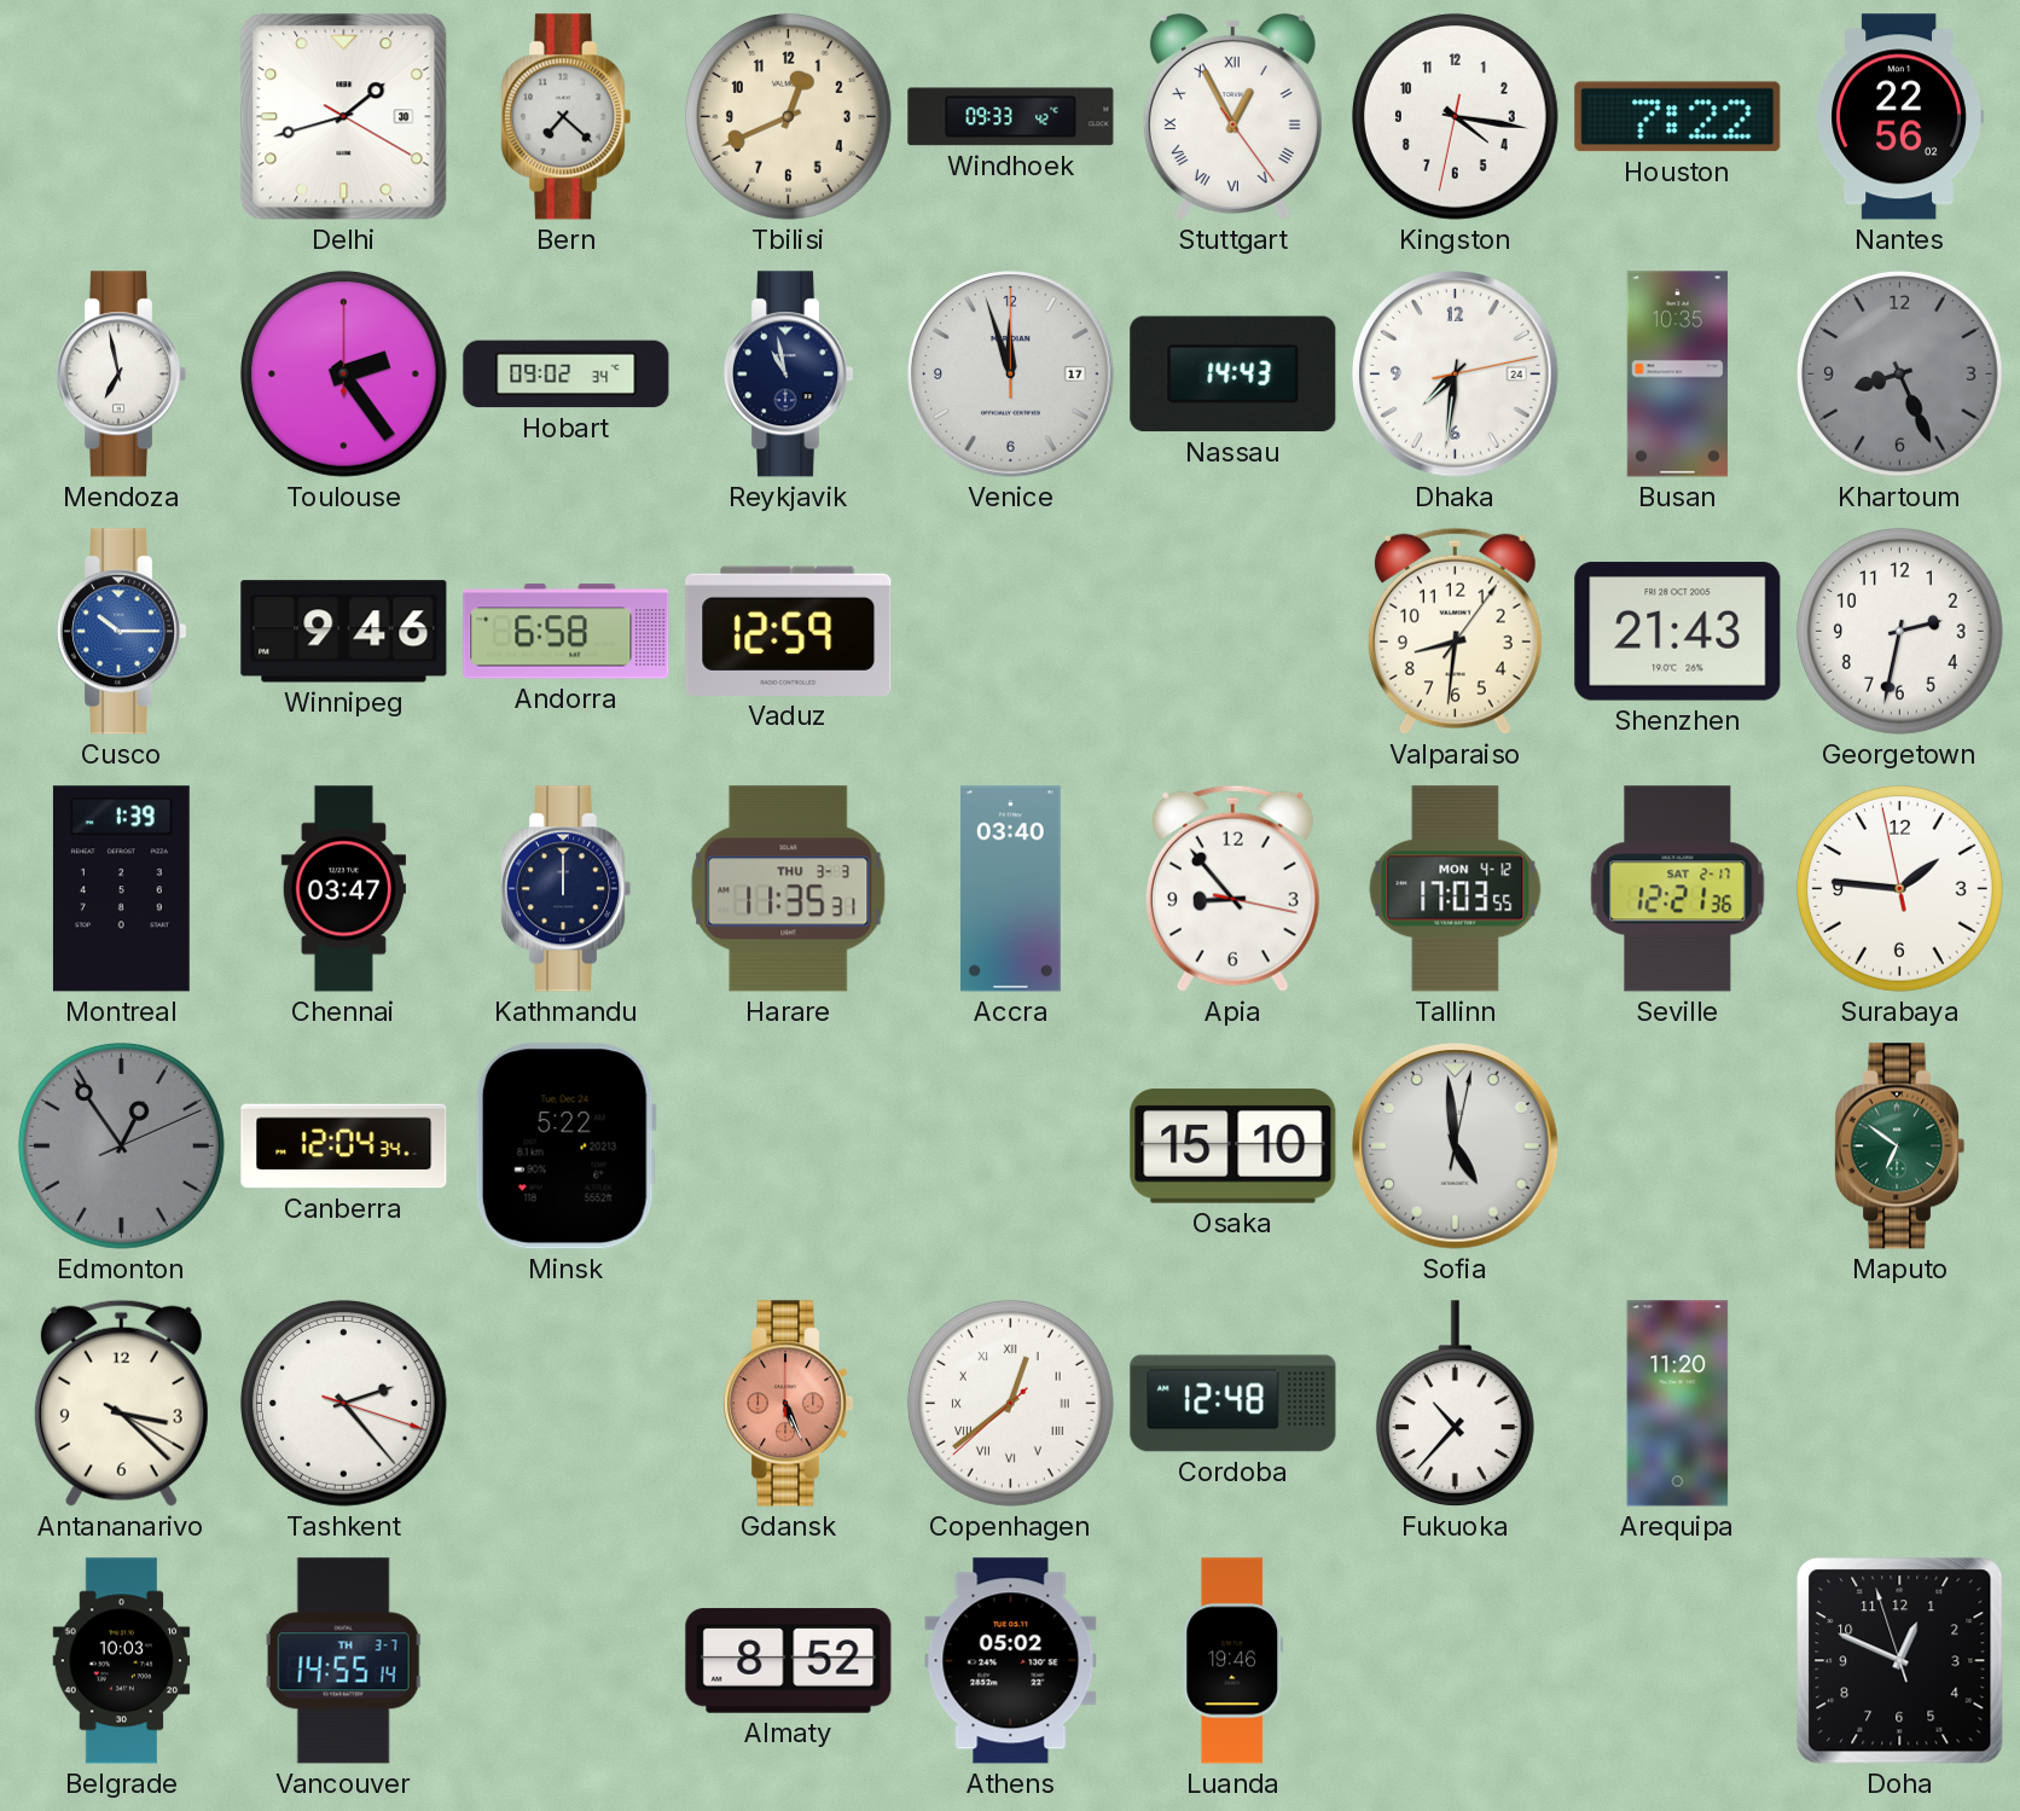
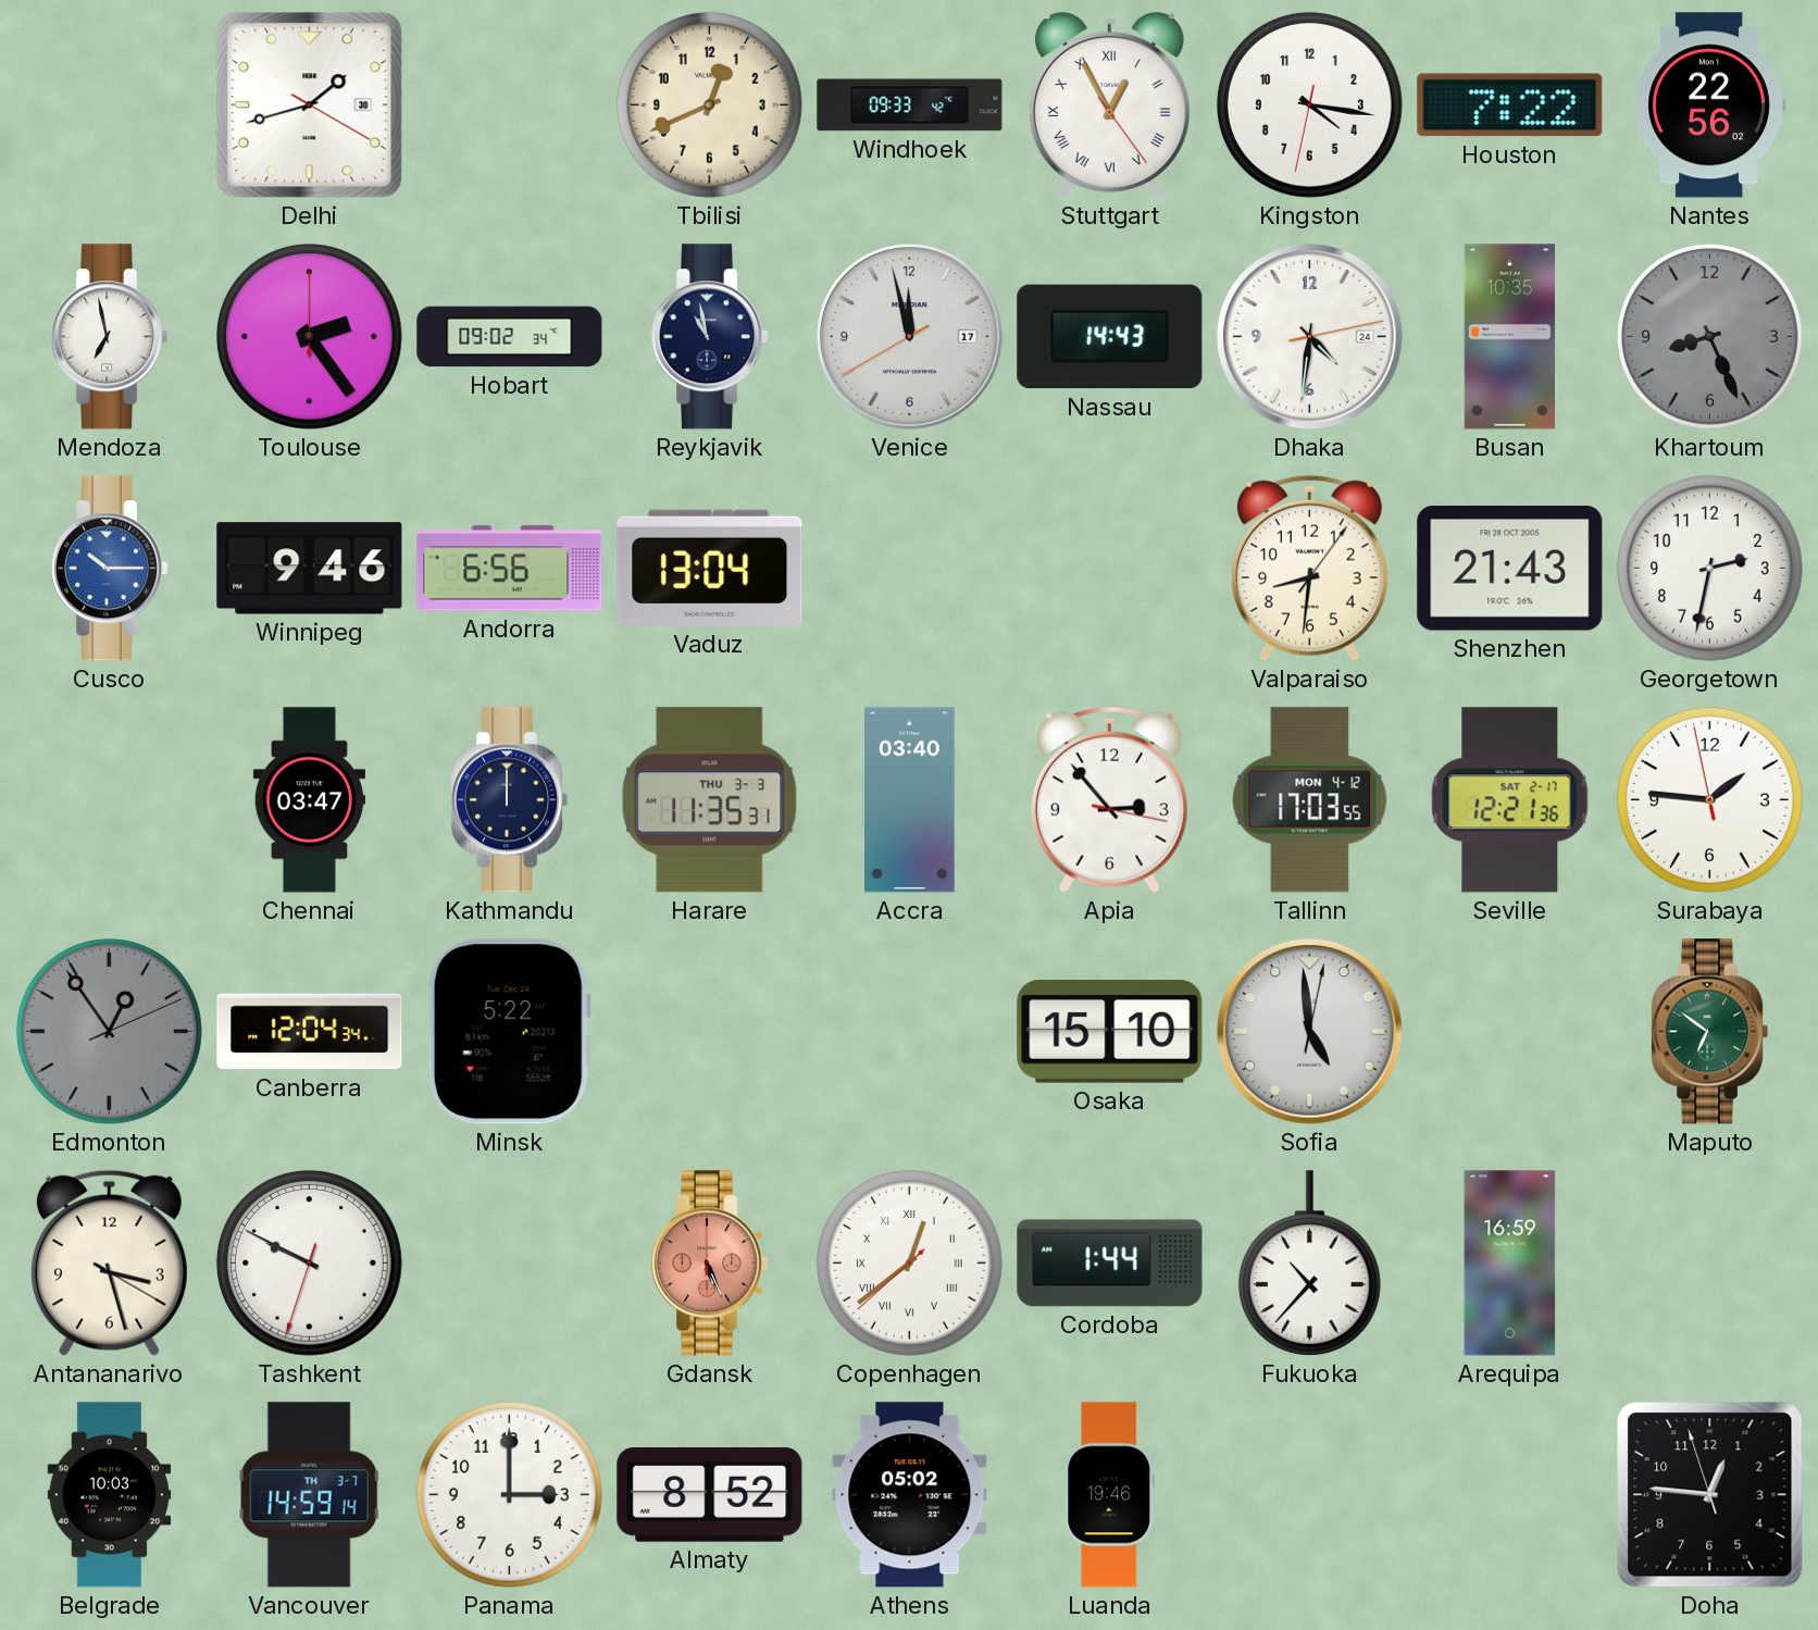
Bern: 7:22 -> none (565, 117)
Venice: 11:57:00 -> 11:57:40 (910, 337)
Dhaka: 7:31 -> 4:31 (1310, 337)
Andorra: 6:58 -> 6:56 (510, 569)
Vaduz: 12:59 -> 13:04 (710, 568)
Montreal: 1:39 -> none (121, 889)
Apia: 8:53 -> 2:53 (1109, 799)
Antananarivo: 3:22 -> 3:27 (109, 1262)
Tashkent: 2:23 -> 9:49 (309, 1262)
Cordoba: 12:48 -> 1:44 (1110, 1264)
Arequipa: 11:20 -> 16:59 (1510, 1264)
Vancouver: 14:55 -> 14:59 (310, 1495)
Panama: none -> 3:00 (509, 1494)
Doha: 12:48 -> 12:45 (1710, 1495)
